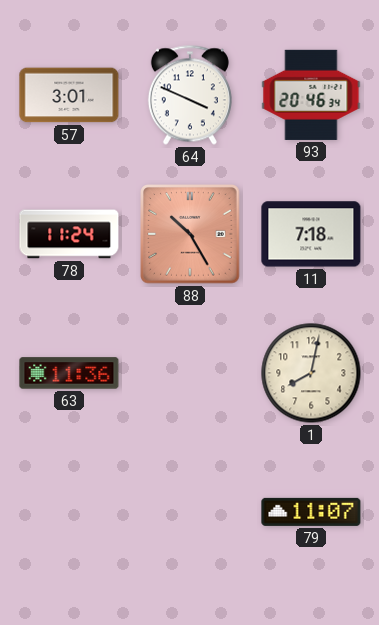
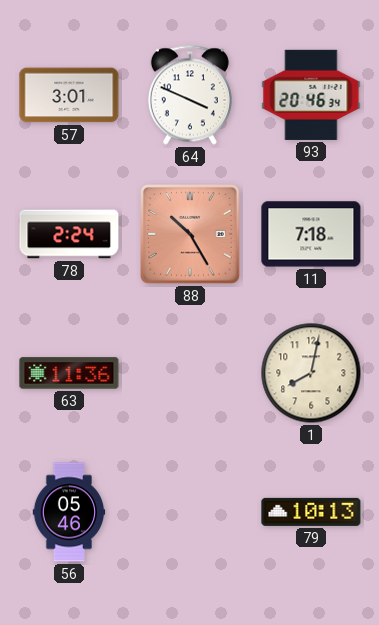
78: 11:24 -> 2:24 (69, 234)
56: none -> 05:46 (69, 512)
79: 11:07 -> 10:13 (311, 512)
